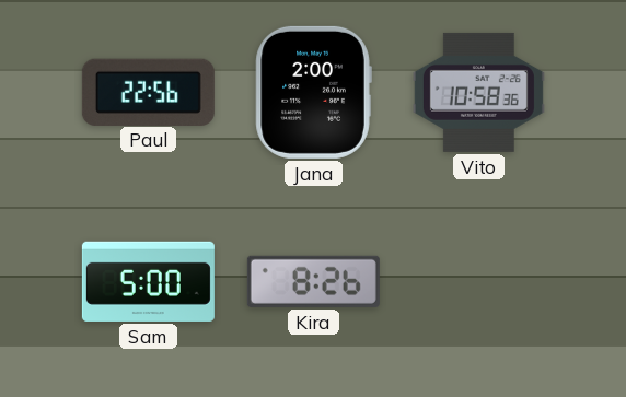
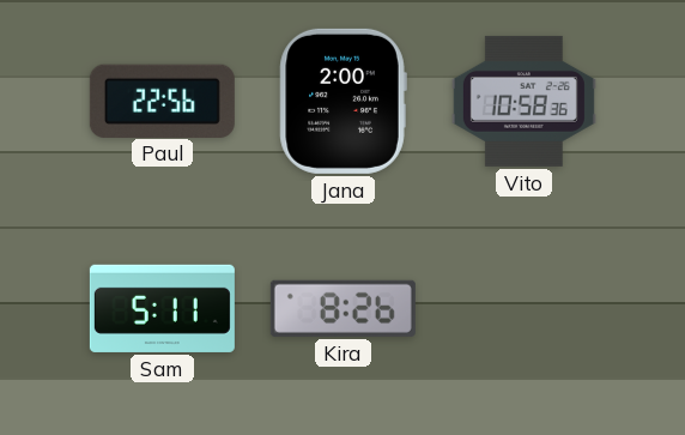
Sam: 5:00 -> 5:11 (162, 308)
